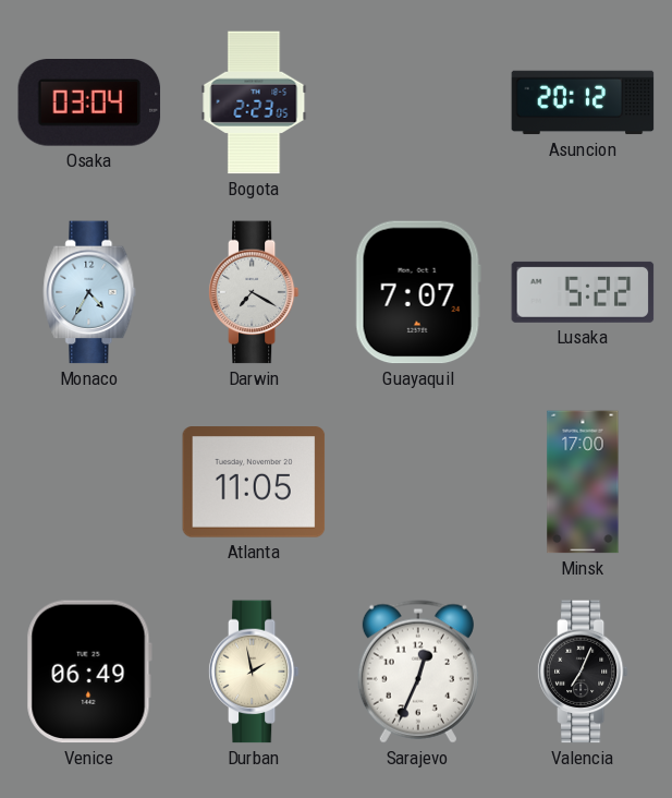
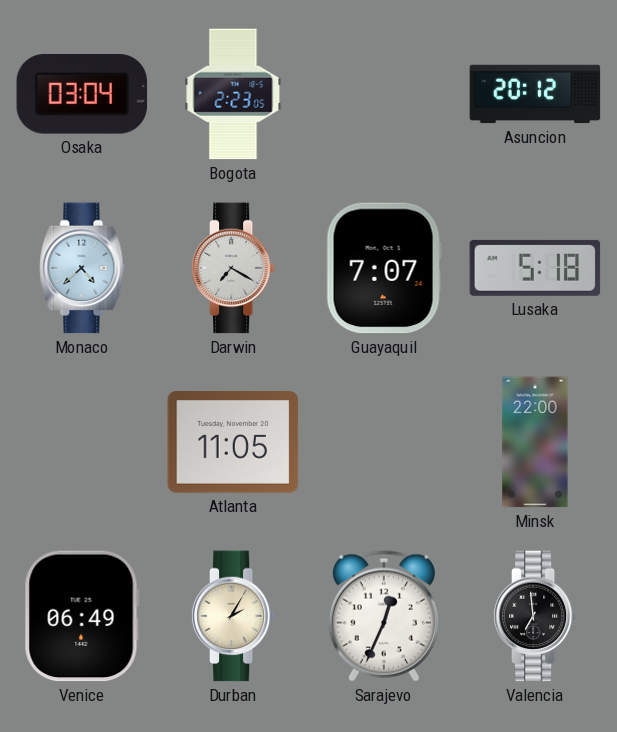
Monaco: 4:35 -> 4:38 (82, 268)
Lusaka: 5:22 -> 5:18 (535, 268)
Minsk: 17:00 -> 22:00 (535, 442)
Durban: 1:58 -> 2:05 (233, 616)
Valencia: 7:04 -> 6:59 (535, 616)
